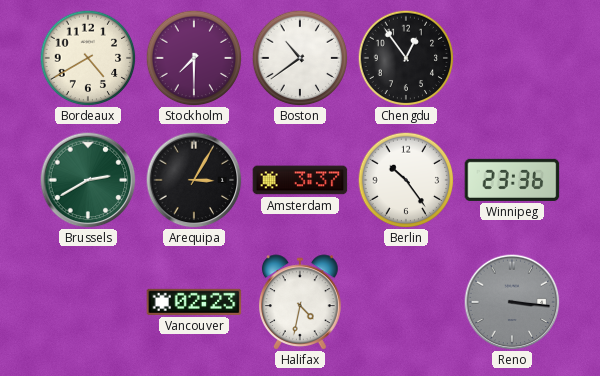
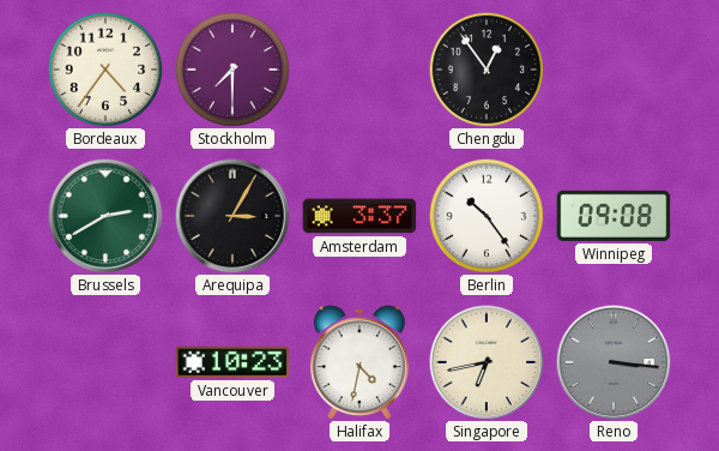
Bordeaux: 4:40 -> 4:36 (105, 70)
Boston: 10:39 -> none (300, 58)
Winnipeg: 23:36 -> 09:08 (614, 216)
Vancouver: 02:23 -> 10:23 (232, 362)
Singapore: none -> 6:43 (487, 362)
